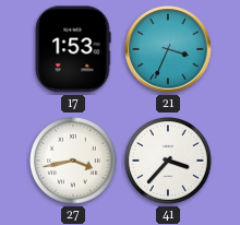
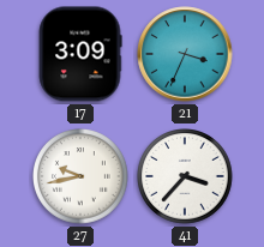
17: 1:53 -> 3:09 (80, 54)
27: 3:43 -> 9:43 (82, 177)
